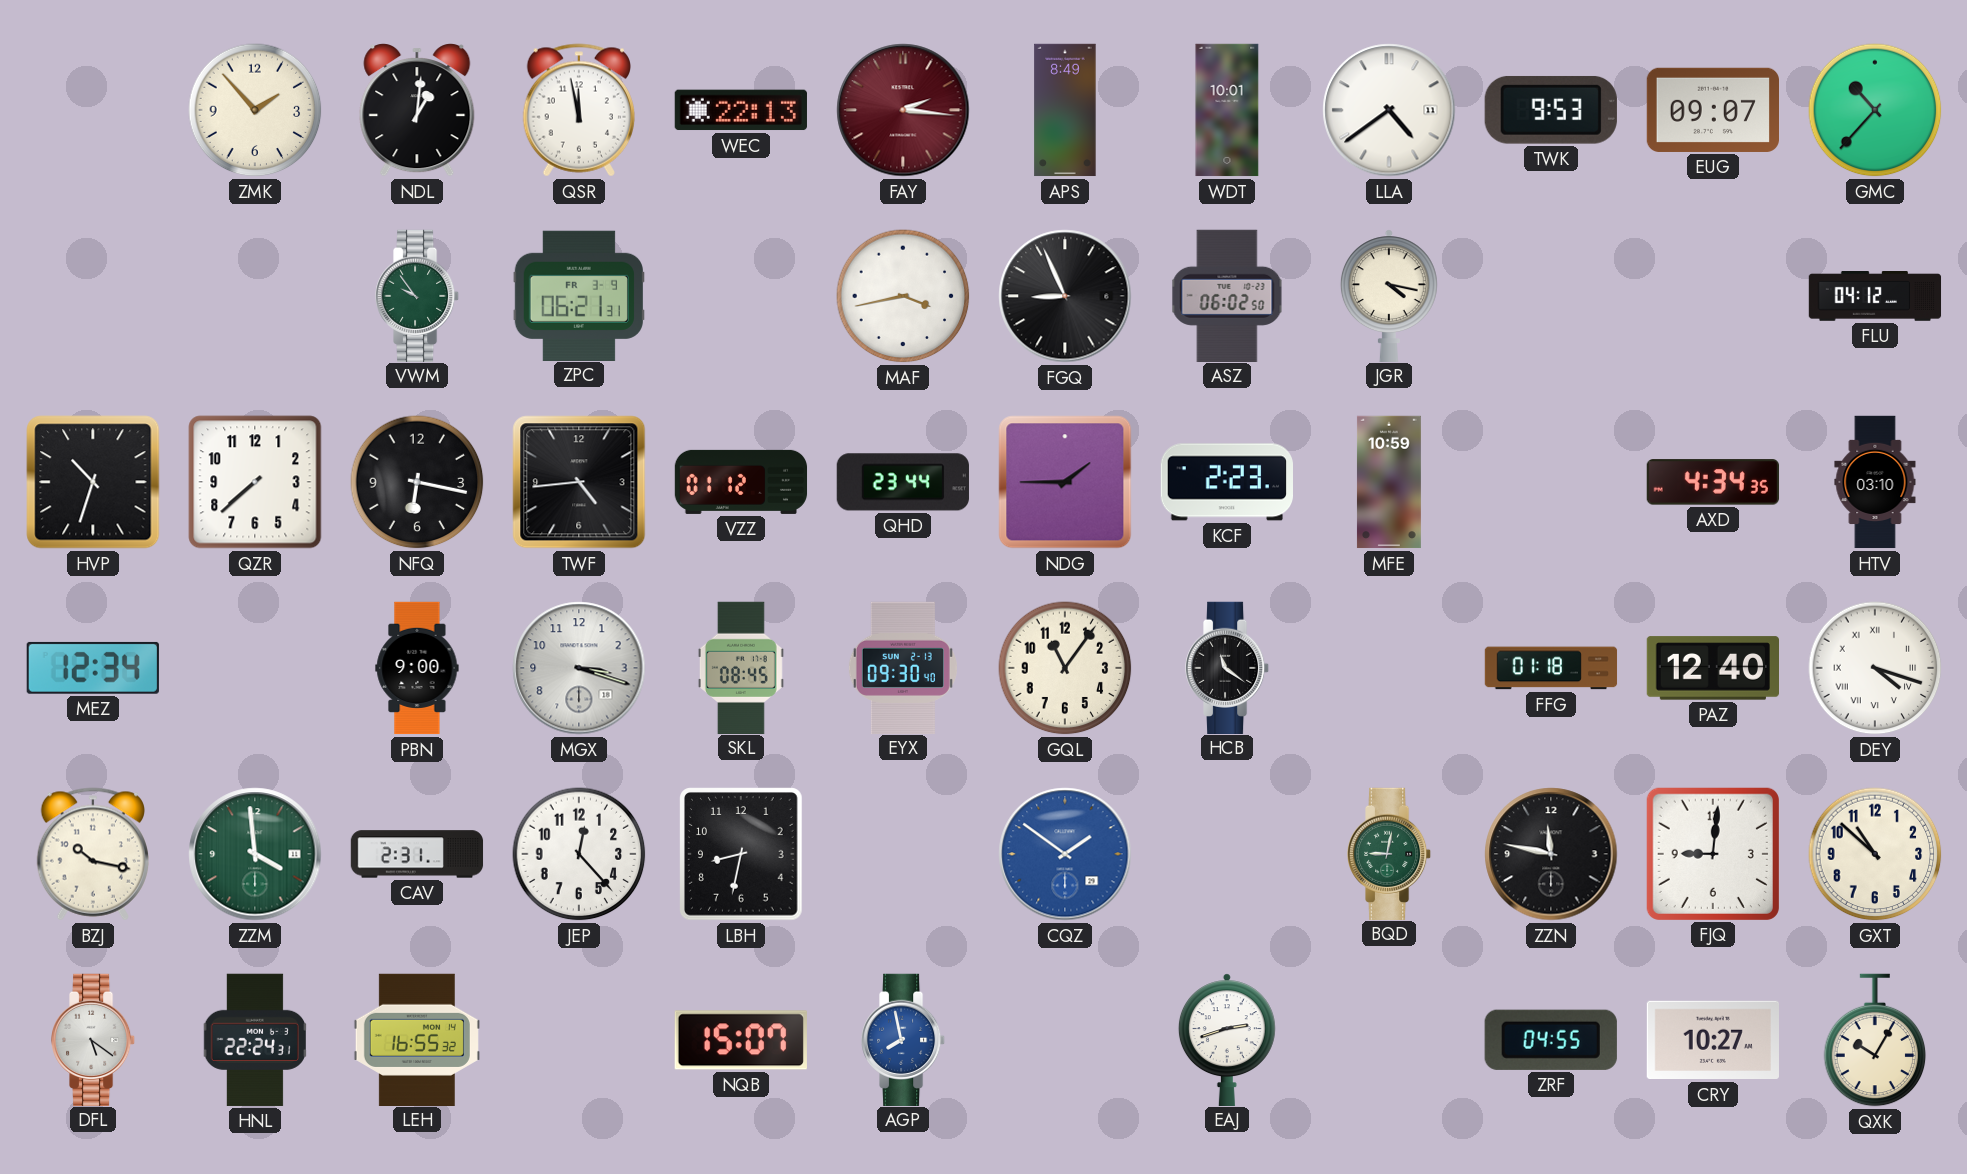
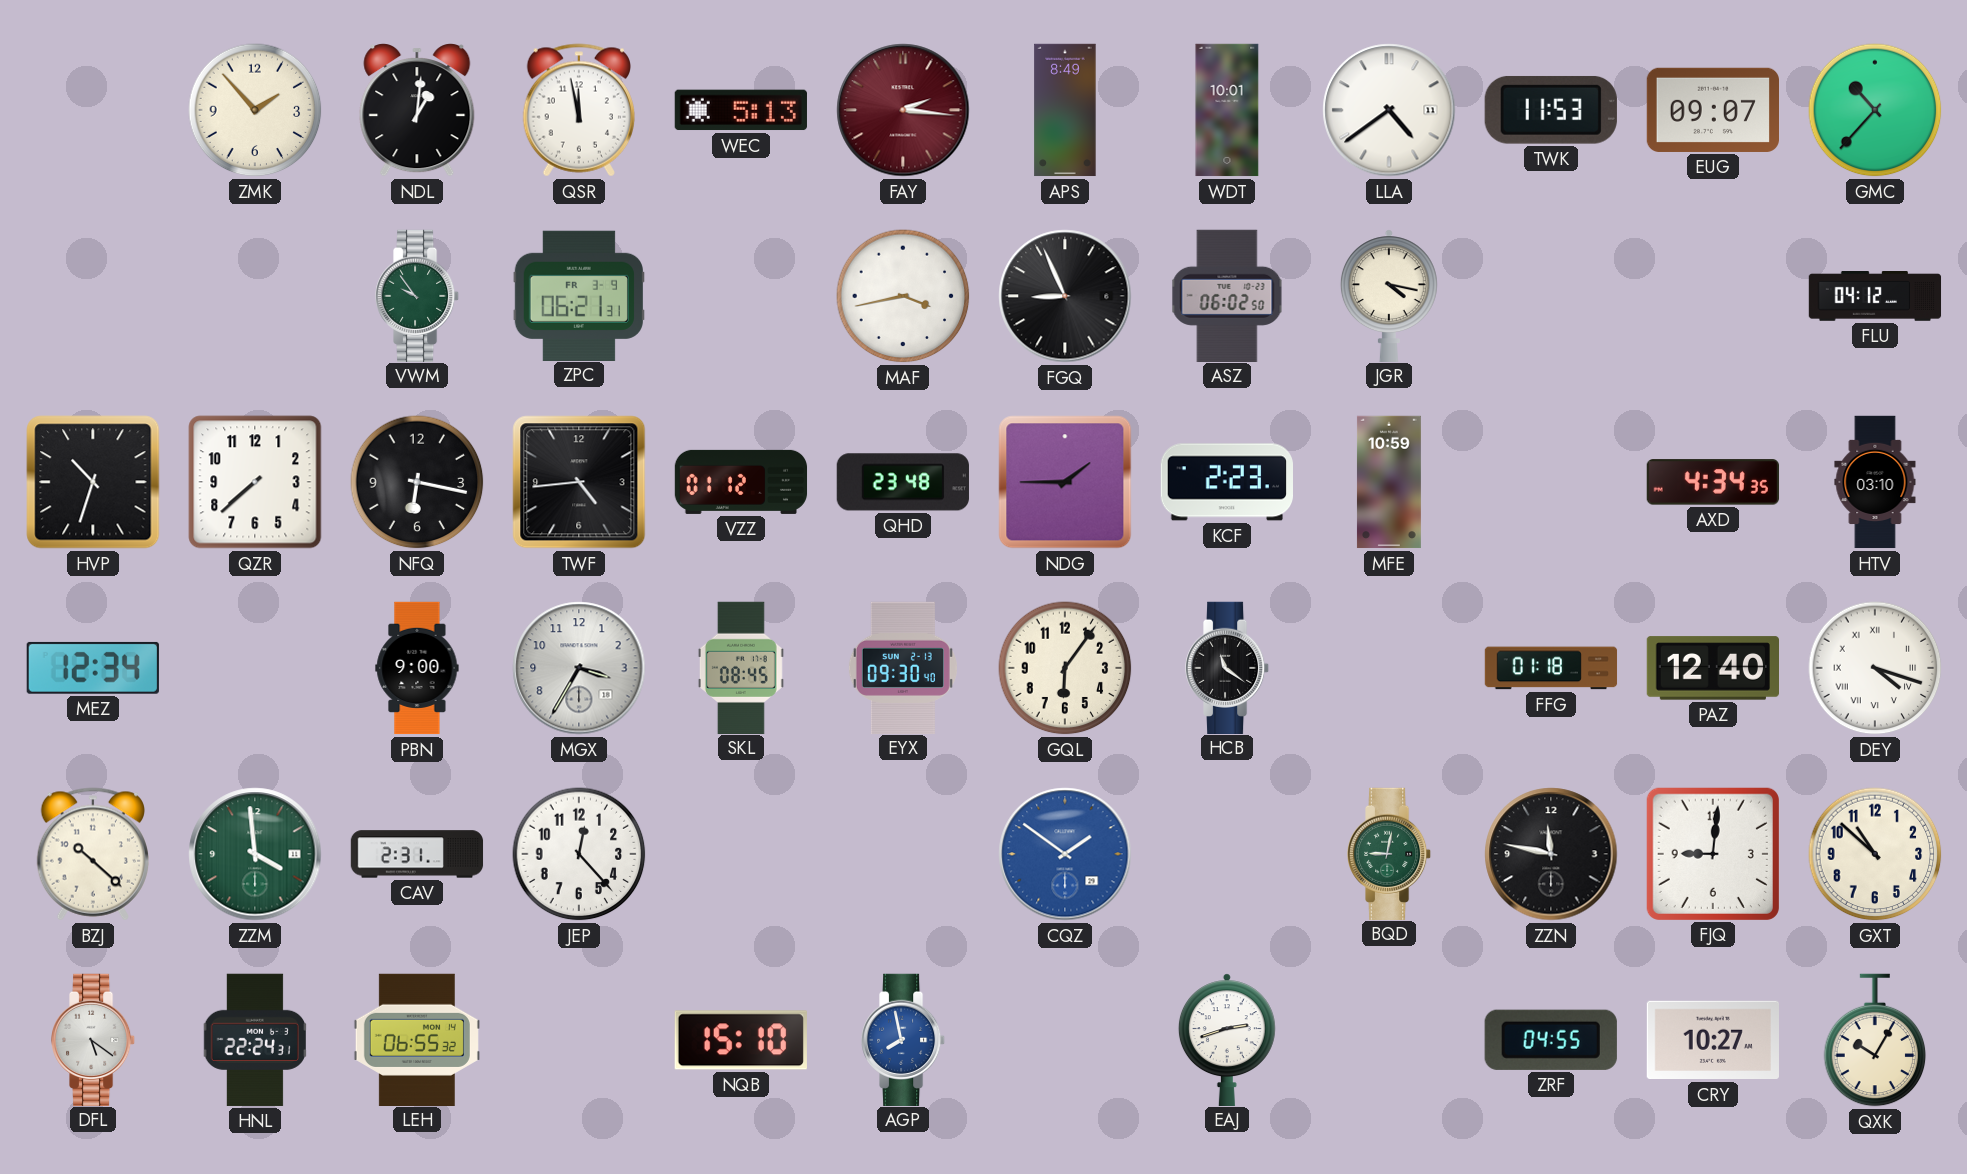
WEC: 22:13 -> 5:13 (741, 110)
TWK: 9:53 -> 11:53 (1551, 110)
QHD: 23:44 -> 23:48 (903, 482)
MGX: 3:18 -> 3:35 (579, 668)
GQL: 11:06 -> 6:06 (1065, 668)
BZJ: 10:17 -> 10:22 (93, 854)
LBH: 8:32 -> none (742, 854)
LEH: 16:55 -> 06:55 (417, 1039)
NQB: 15:07 -> 15:10 (741, 1040)
